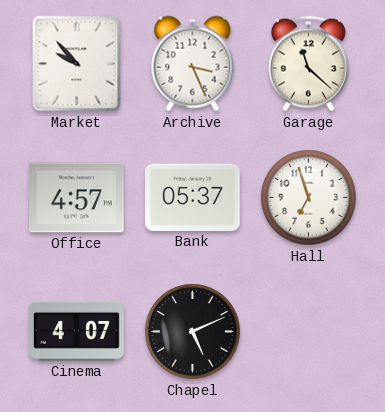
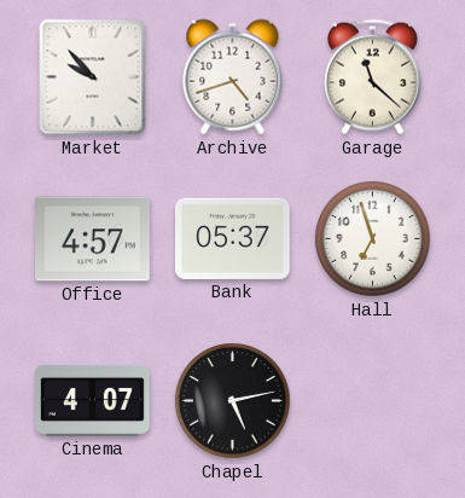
Archive: 3:26 -> 4:42 (233, 77)
Chapel: 5:11 -> 5:13 (233, 401)
